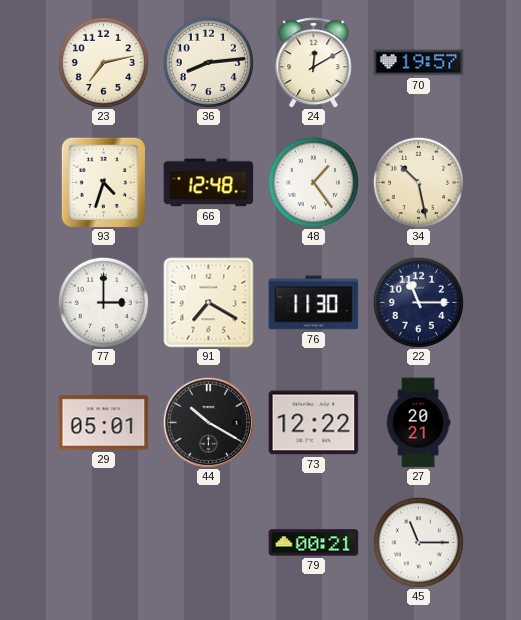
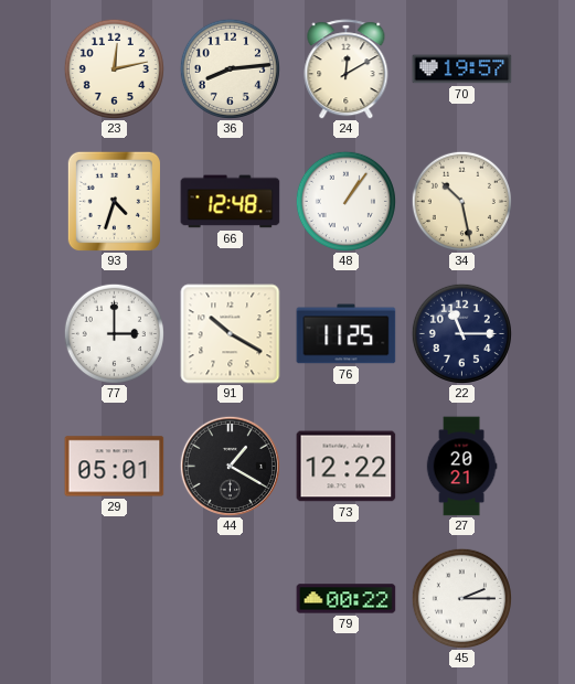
23: 7:13 -> 12:13 (114, 68)
48: 1:24 -> 1:06 (345, 201)
91: 7:20 -> 10:20 (231, 334)
76: 11:30 -> 11:25 (347, 334)
44: 10:20 -> 1:20 (230, 466)
79: 00:21 -> 00:22 (347, 599)
45: 11:15 -> 2:15 (461, 598)
